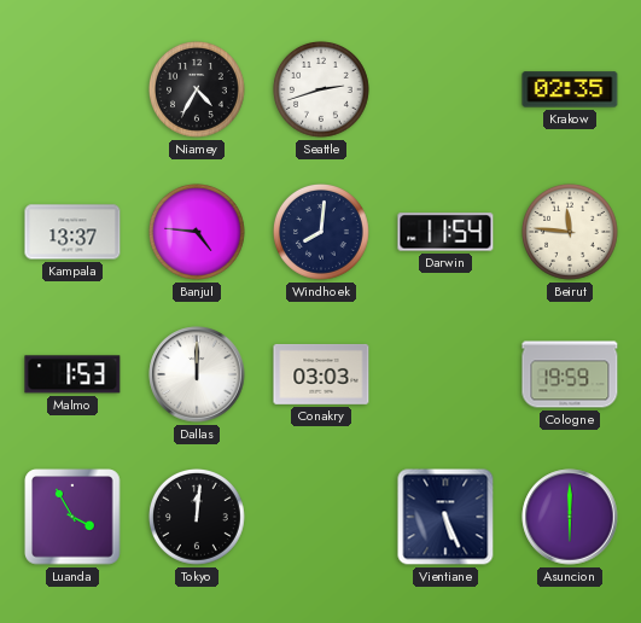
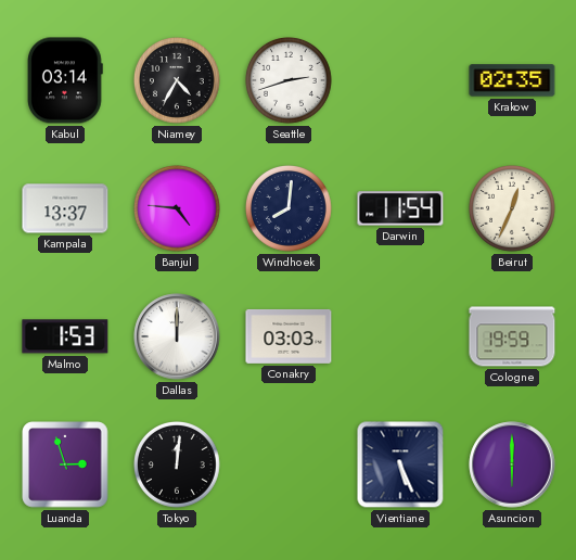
Kabul: none -> 03:14 (66, 80)
Beirut: 11:46 -> 12:34 (513, 209)
Luanda: 3:55 -> 2:57 (65, 464)
